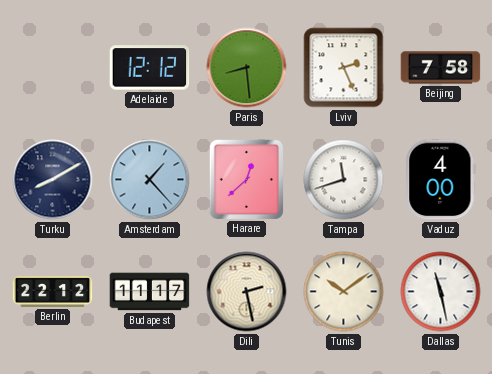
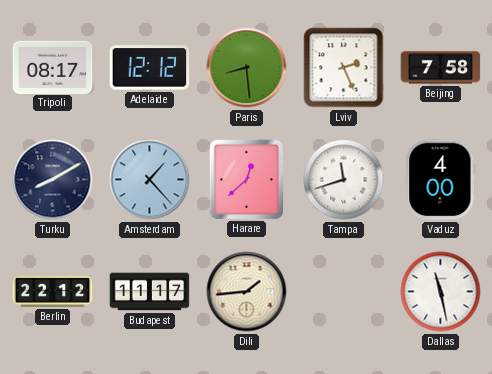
Tripoli: none -> 08:17 (53, 67)
Dili: 2:28 -> 1:44 (247, 292)
Tunis: 10:09 -> none (344, 292)
